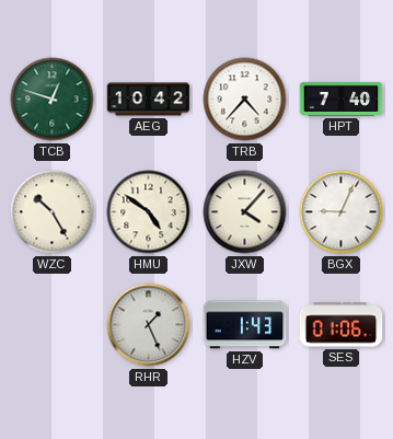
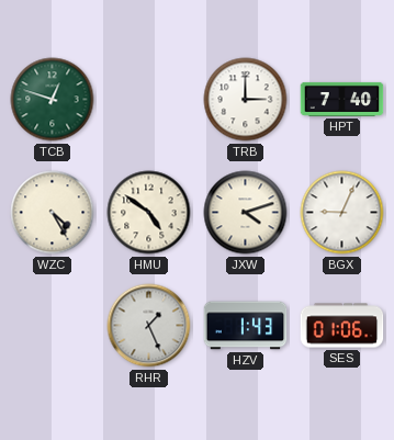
AEG: 10:42 -> none (149, 100)
TRB: 4:37 -> 3:00 (246, 100)
WZC: 10:25 -> 4:25 (53, 213)
JXW: 4:07 -> 4:12 (246, 213)
